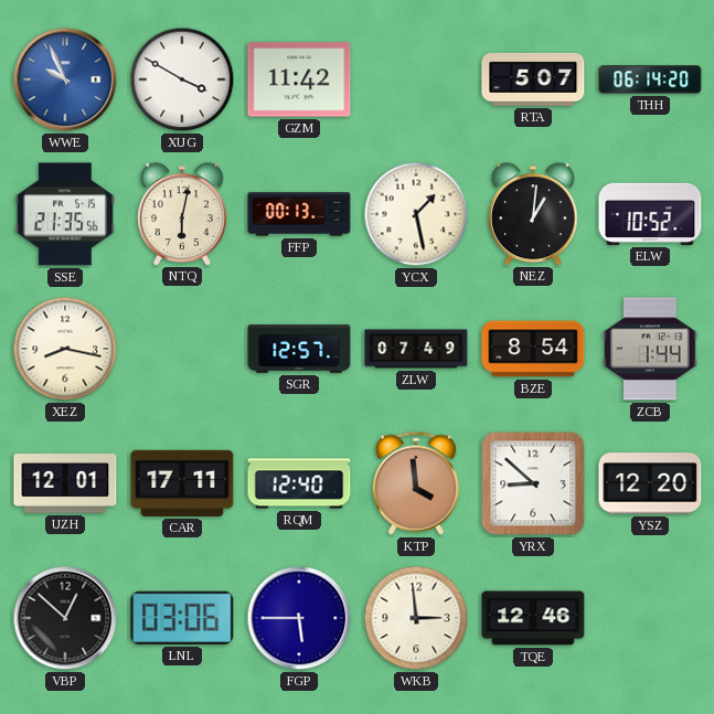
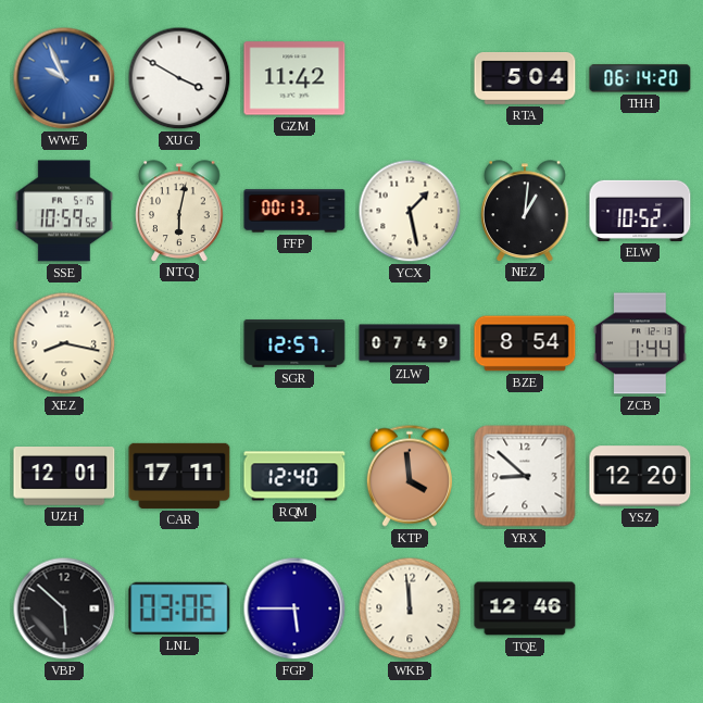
RTA: 5:07 -> 5:04 (525, 78)
SSE: 21:35 -> 10:59 (64, 211)
VBP: 12:52 -> 5:52 (64, 608)
WKB: 2:59 -> 11:59 (410, 608)
